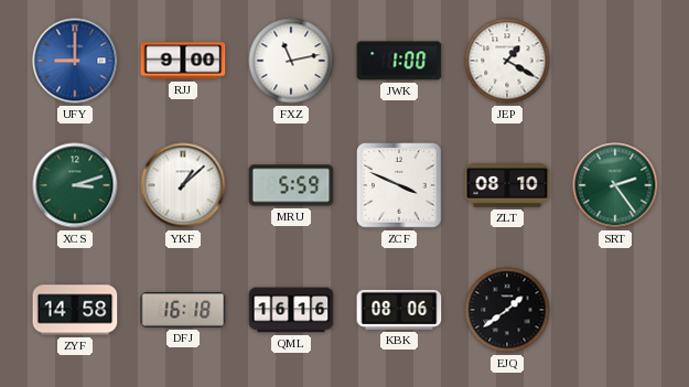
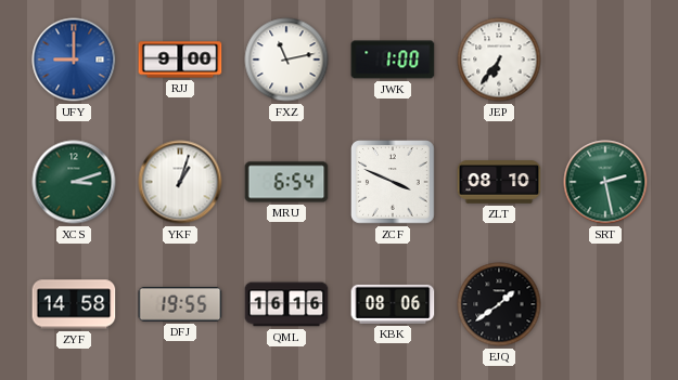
JEP: 1:20 -> 6:36 (499, 60)
YKF: 1:08 -> 1:03 (180, 182)
MRU: 5:59 -> 6:54 (286, 182)
SRT: 2:24 -> 2:28 (605, 182)
DFJ: 16:18 -> 19:55 (180, 305)
